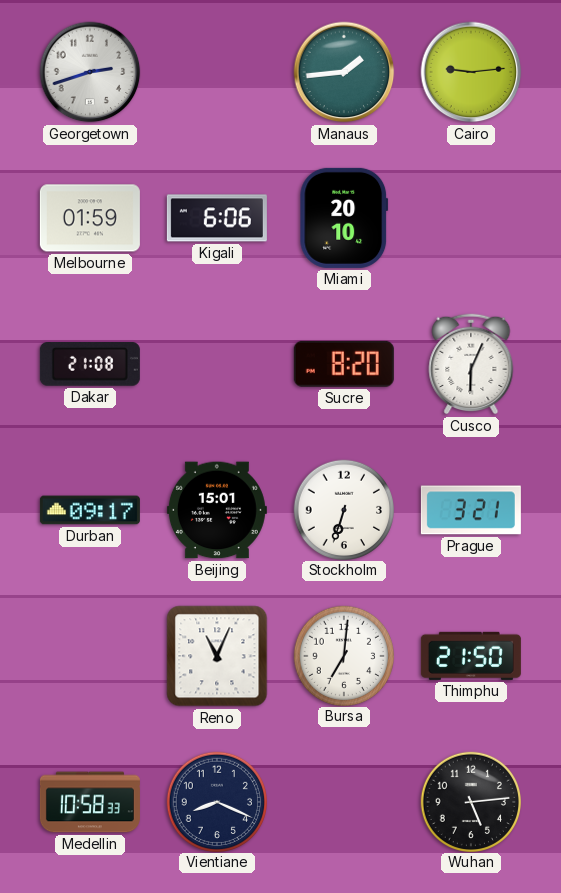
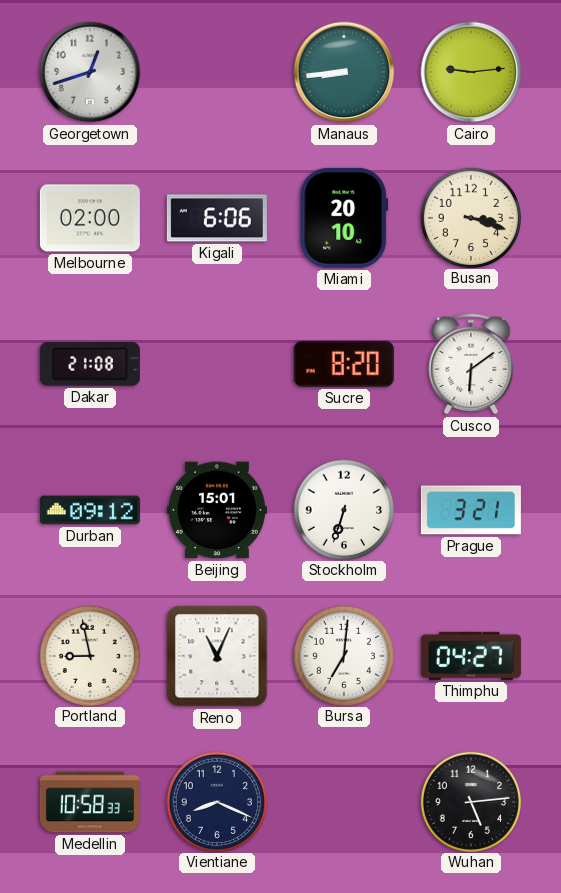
Georgetown: 2:42 -> 12:42 (90, 72)
Manaus: 1:44 -> 8:44 (344, 72)
Melbourne: 01:59 -> 02:00 (90, 218)
Busan: none -> 3:18 (470, 217)
Cusco: 6:04 -> 6:09 (471, 364)
Durban: 09:17 -> 09:12 (90, 510)
Portland: none -> 8:58 (89, 655)
Thimphu: 21:50 -> 04:27 (471, 656)
